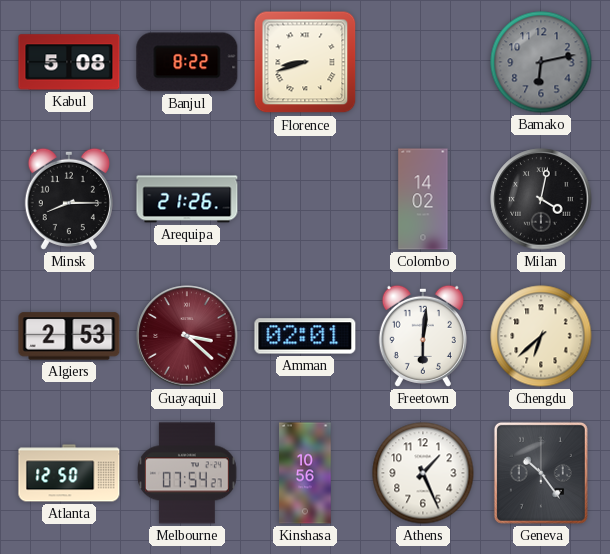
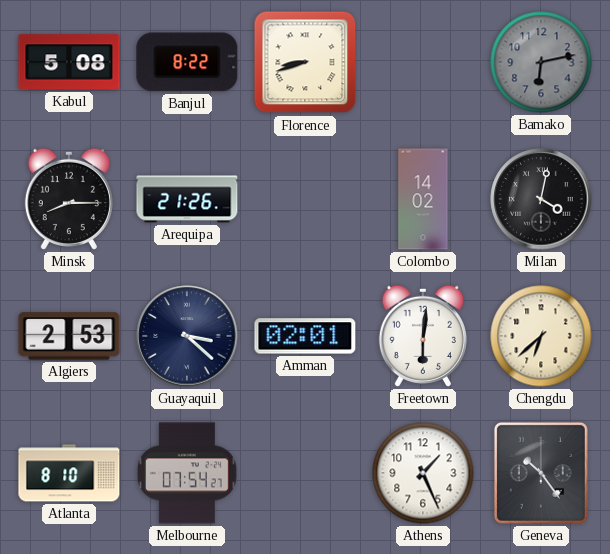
Guayaquil dial: burgundy -> navy (187, 336)
Atlanta: 12:50 -> 8:10 (69, 473)
Kinshasa: 10:56 -> none (305, 473)
